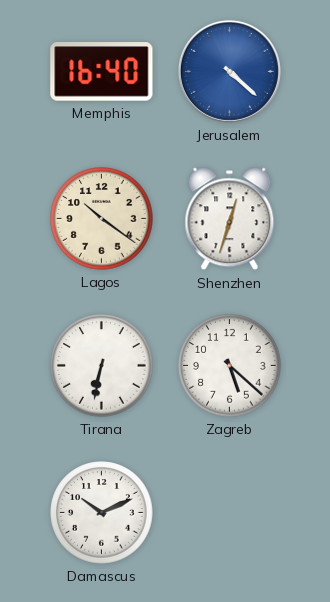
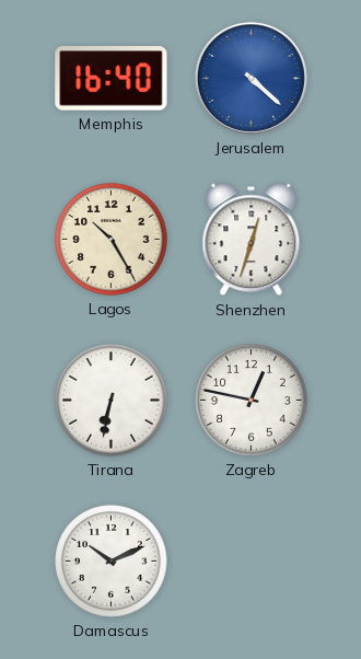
Lagos: 10:21 -> 10:25 (112, 240)
Zagreb: 5:22 -> 12:47 (252, 401)
